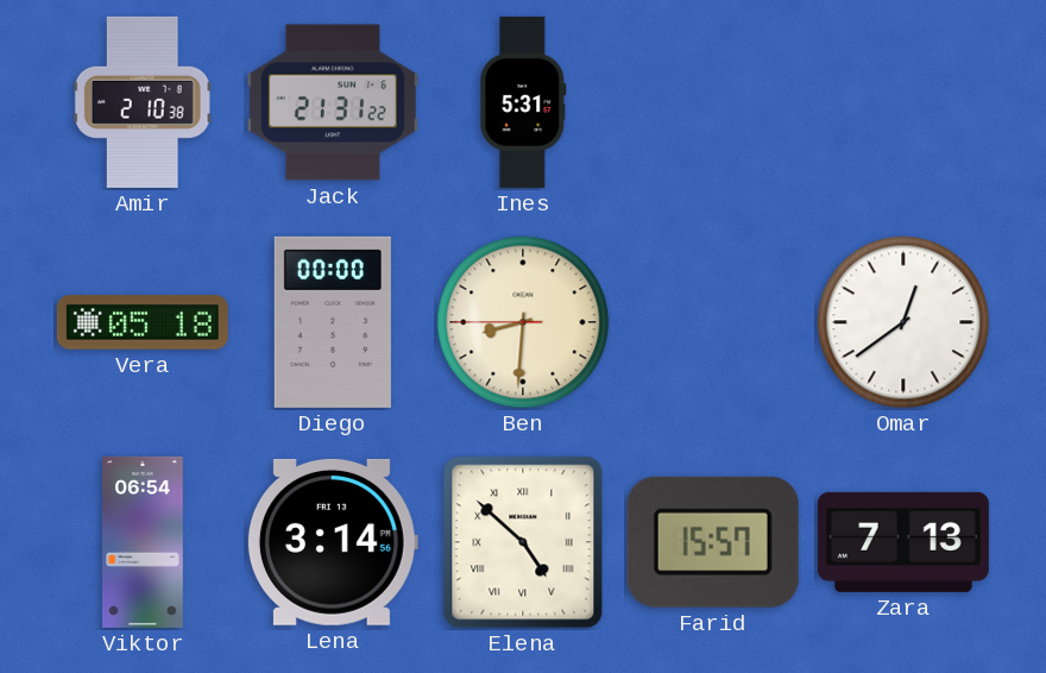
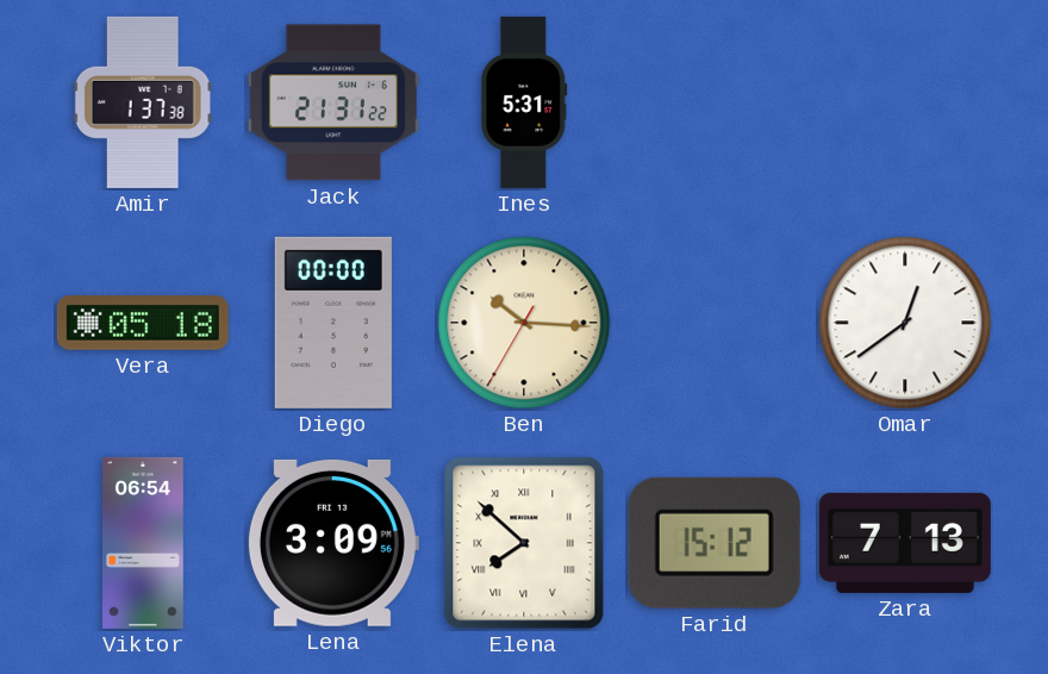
Amir: 2:10 -> 1:37 (143, 102)
Ben: 8:30 -> 10:15 (524, 323)
Lena: 3:14 -> 3:09 (332, 543)
Elena: 4:52 -> 7:52 (524, 543)
Farid: 15:57 -> 15:12 (715, 543)
